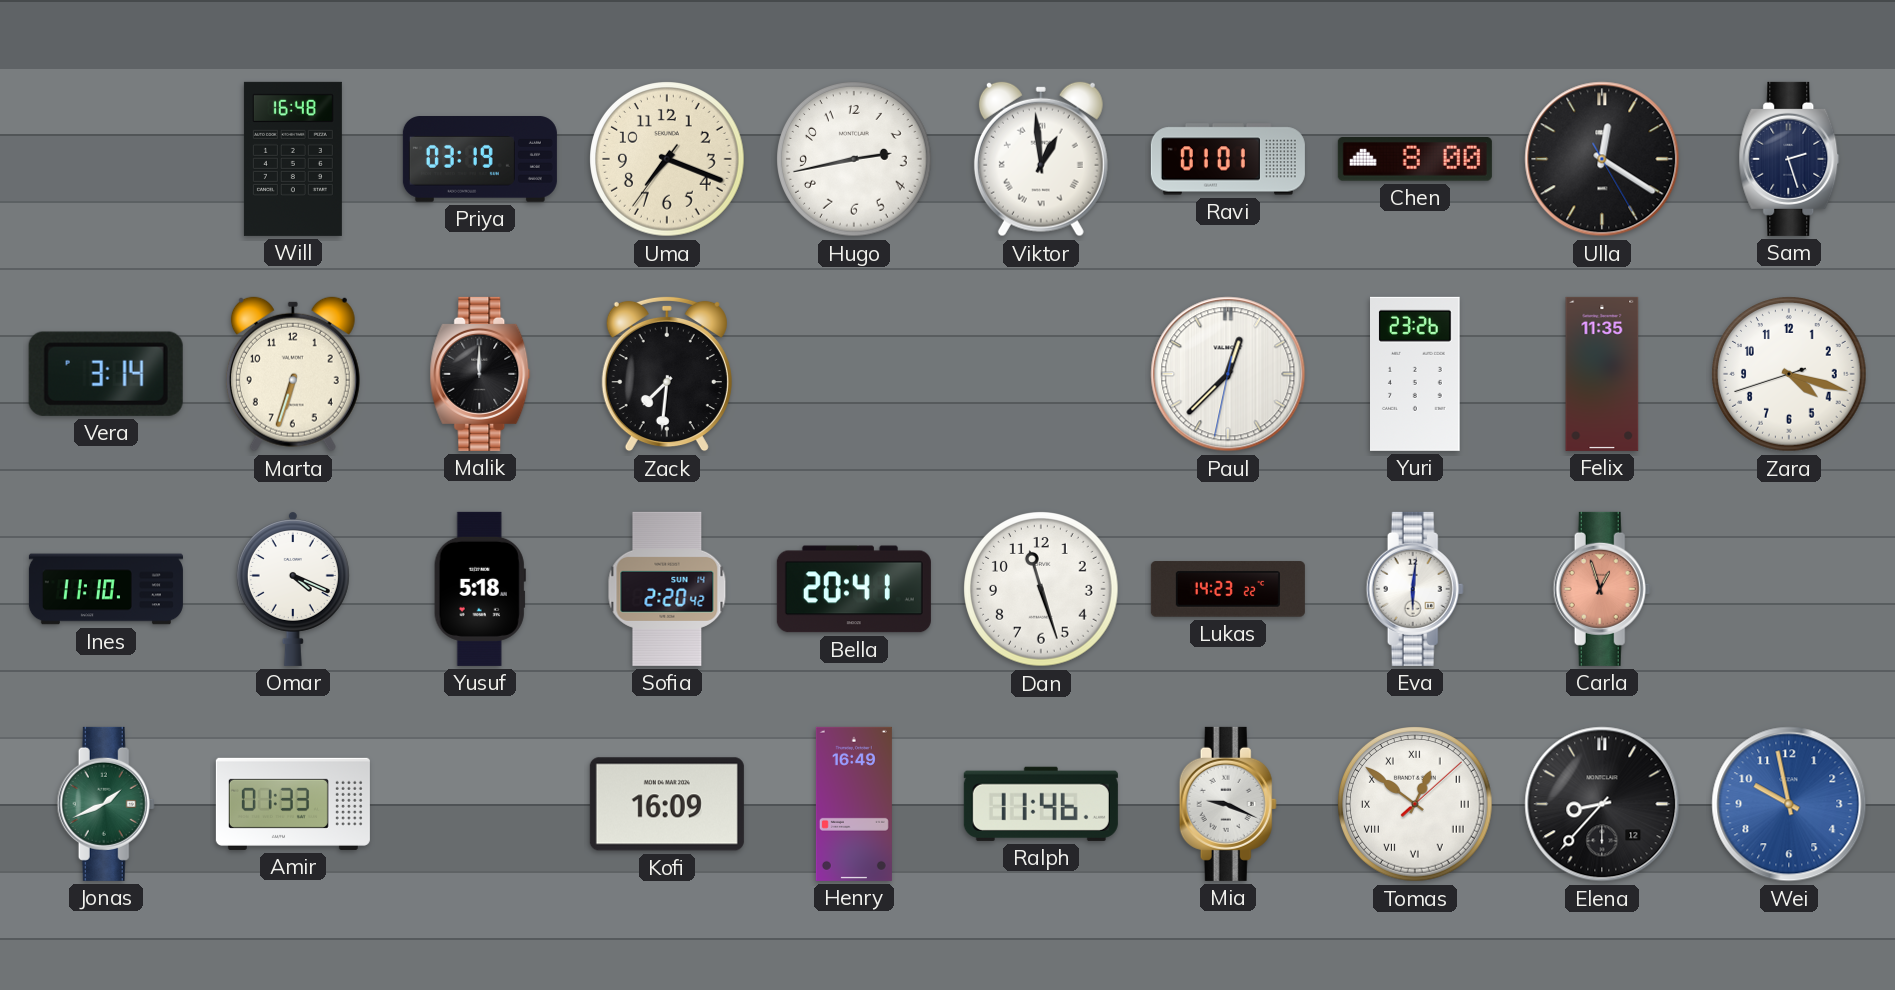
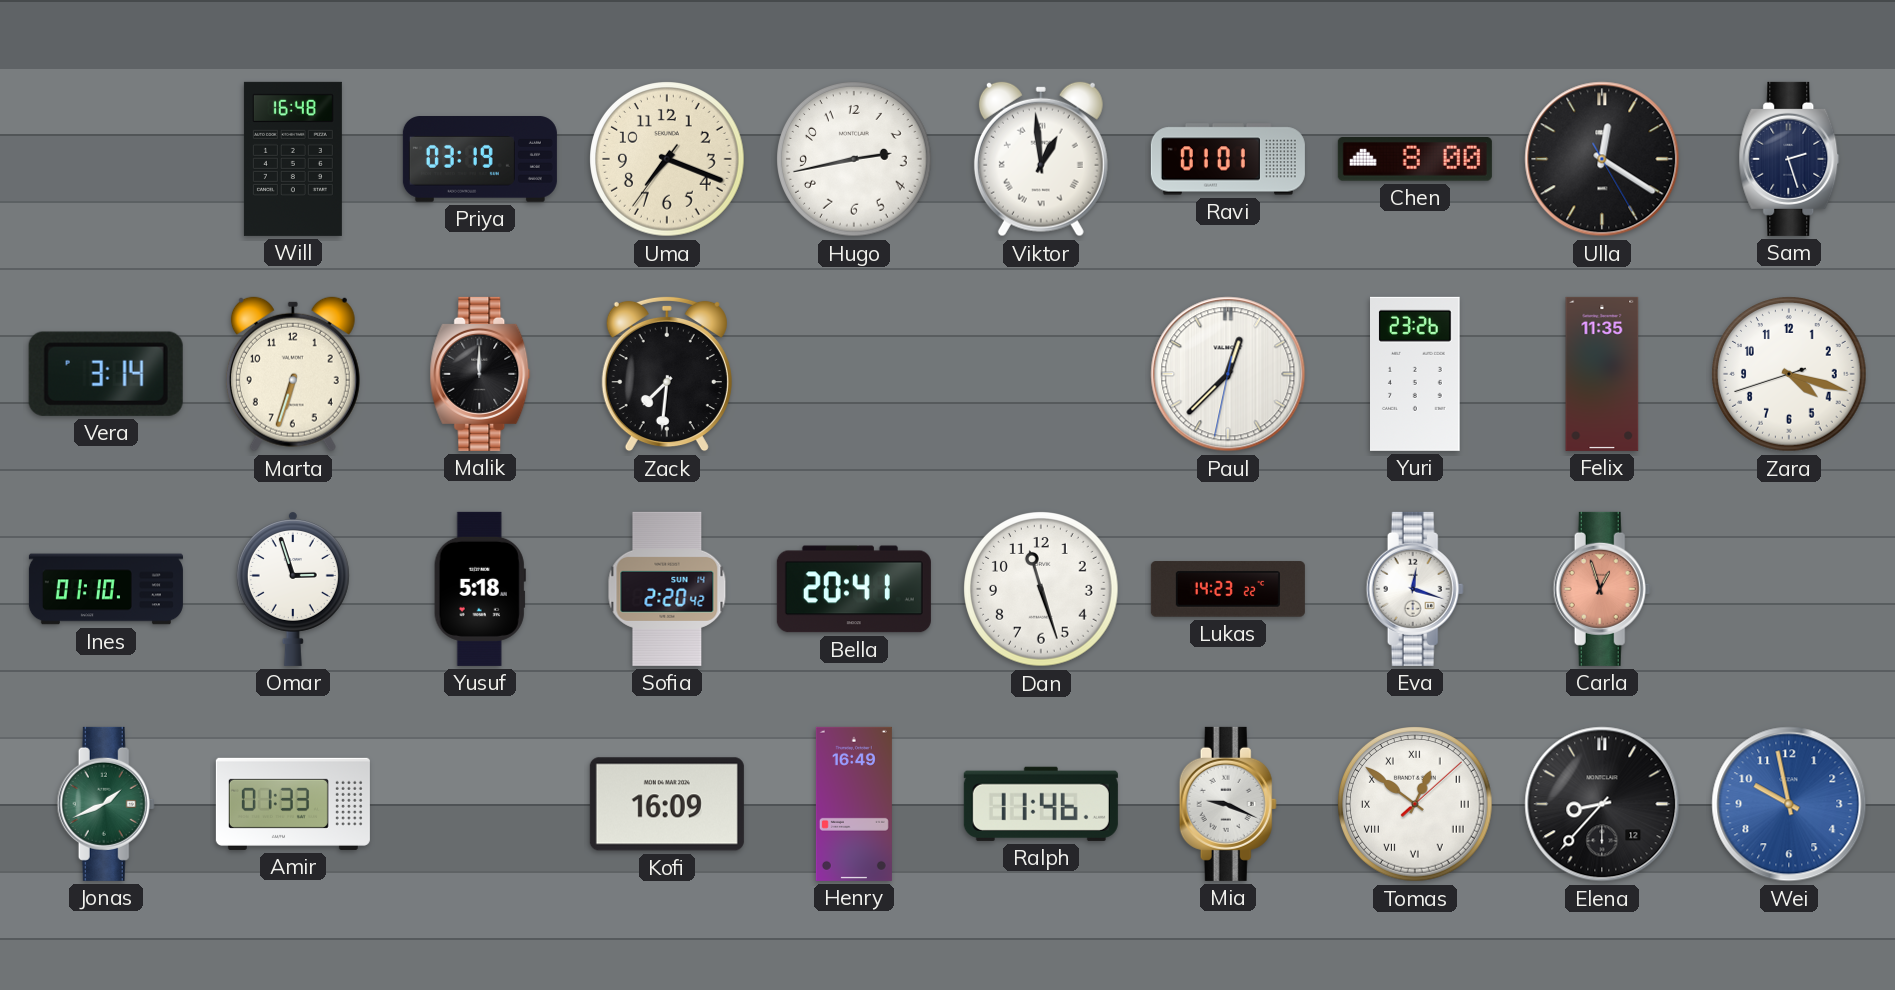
Ines: 11:10 -> 01:10 (106, 589)
Omar: 4:19 -> 2:57 (293, 589)
Eva: 6:01 -> 12:18 (1415, 589)
